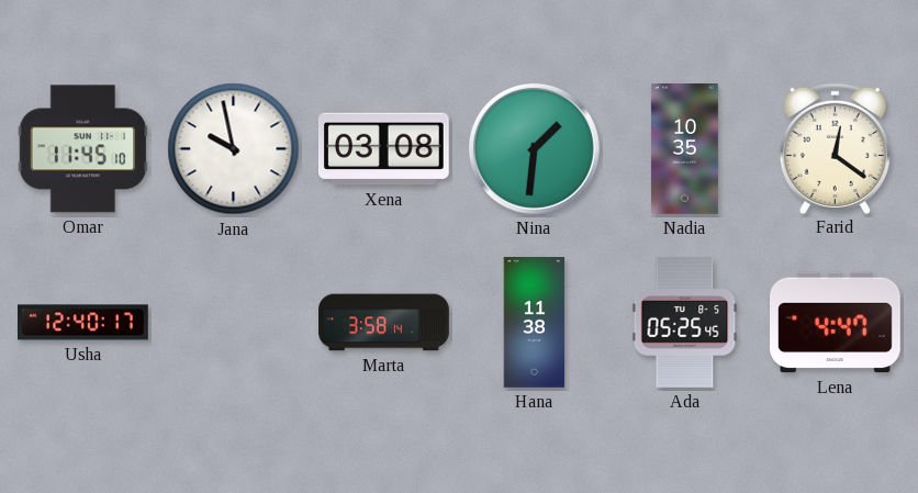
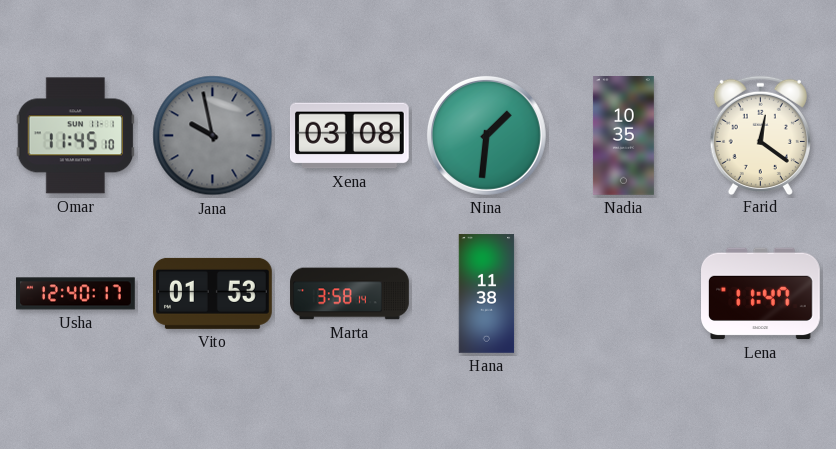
Jana dial: white -> grey (213, 136)
Vito: none -> 01:53 (213, 293)
Ada: 05:25 -> none (685, 323)
Lena: 4:47 -> 11:47 (761, 294)
